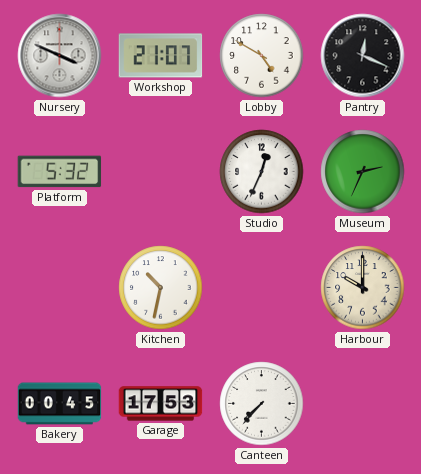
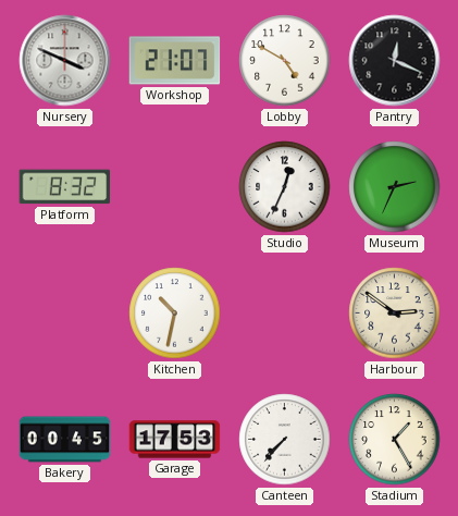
Platform: 5:32 -> 8:32 (65, 187)
Harbour: 10:00 -> 2:51 (395, 314)
Stadium: none -> 1:25 (395, 440)
